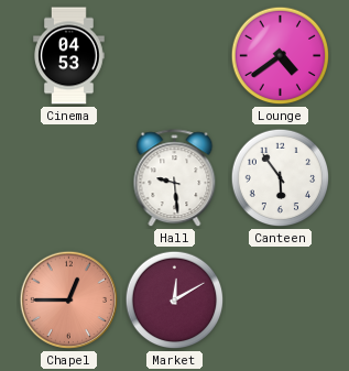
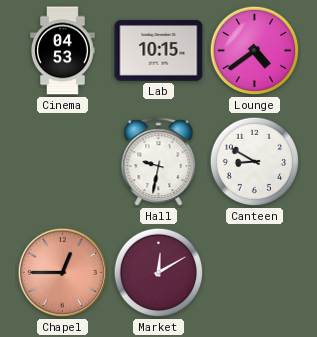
Lab: none -> 10:15 (159, 51)
Hall: 9:29 -> 9:32 (159, 162)
Canteen: 5:54 -> 8:50 (255, 162)
